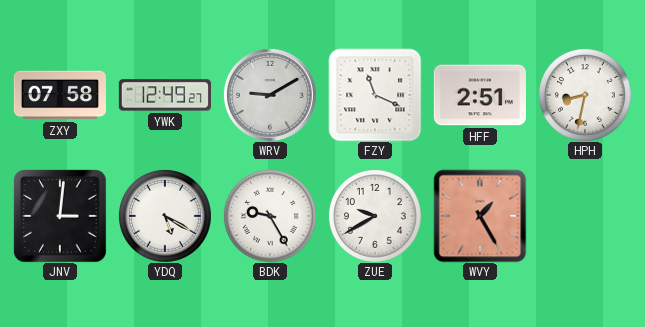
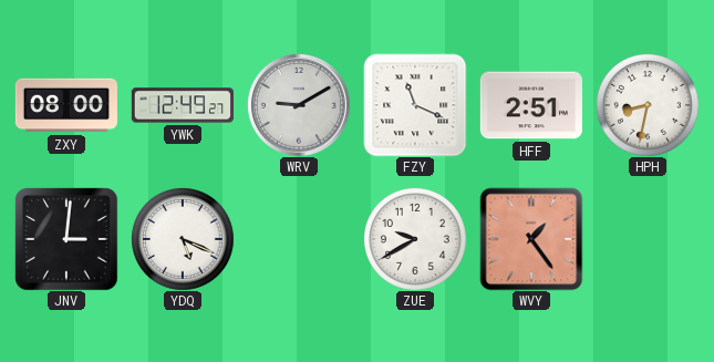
ZXY: 07:58 -> 08:00 (66, 105)
YDQ: 5:20 -> 5:19 (183, 239)
BDK: 9:25 -> none (270, 216)
WVY: 1:25 -> 1:24 (531, 239)
